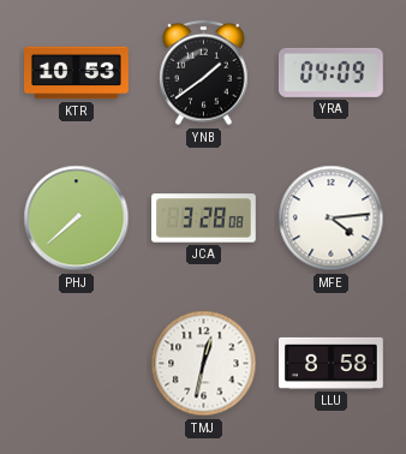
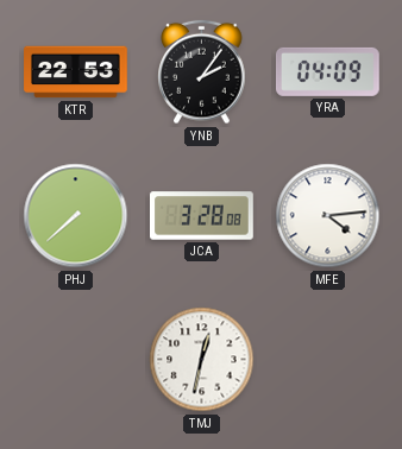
KTR: 10:53 -> 22:53 (76, 72)
YNB: 1:39 -> 2:06 (202, 72)
LLU: 8:58 -> none (332, 363)
